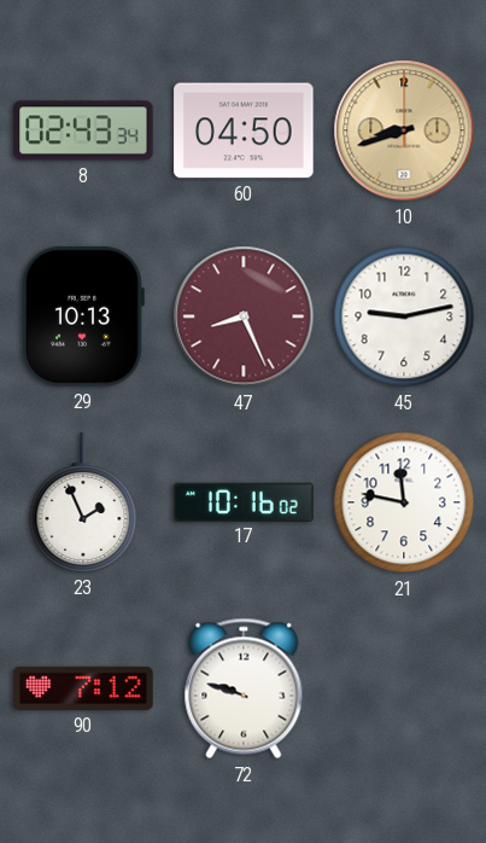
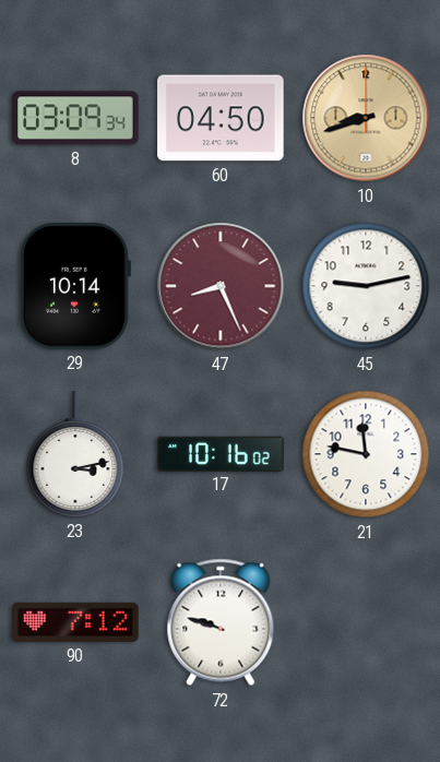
8: 02:43 -> 03:09 (75, 118)
29: 10:13 -> 10:14 (75, 286)
23: 1:56 -> 3:13 (75, 454)
